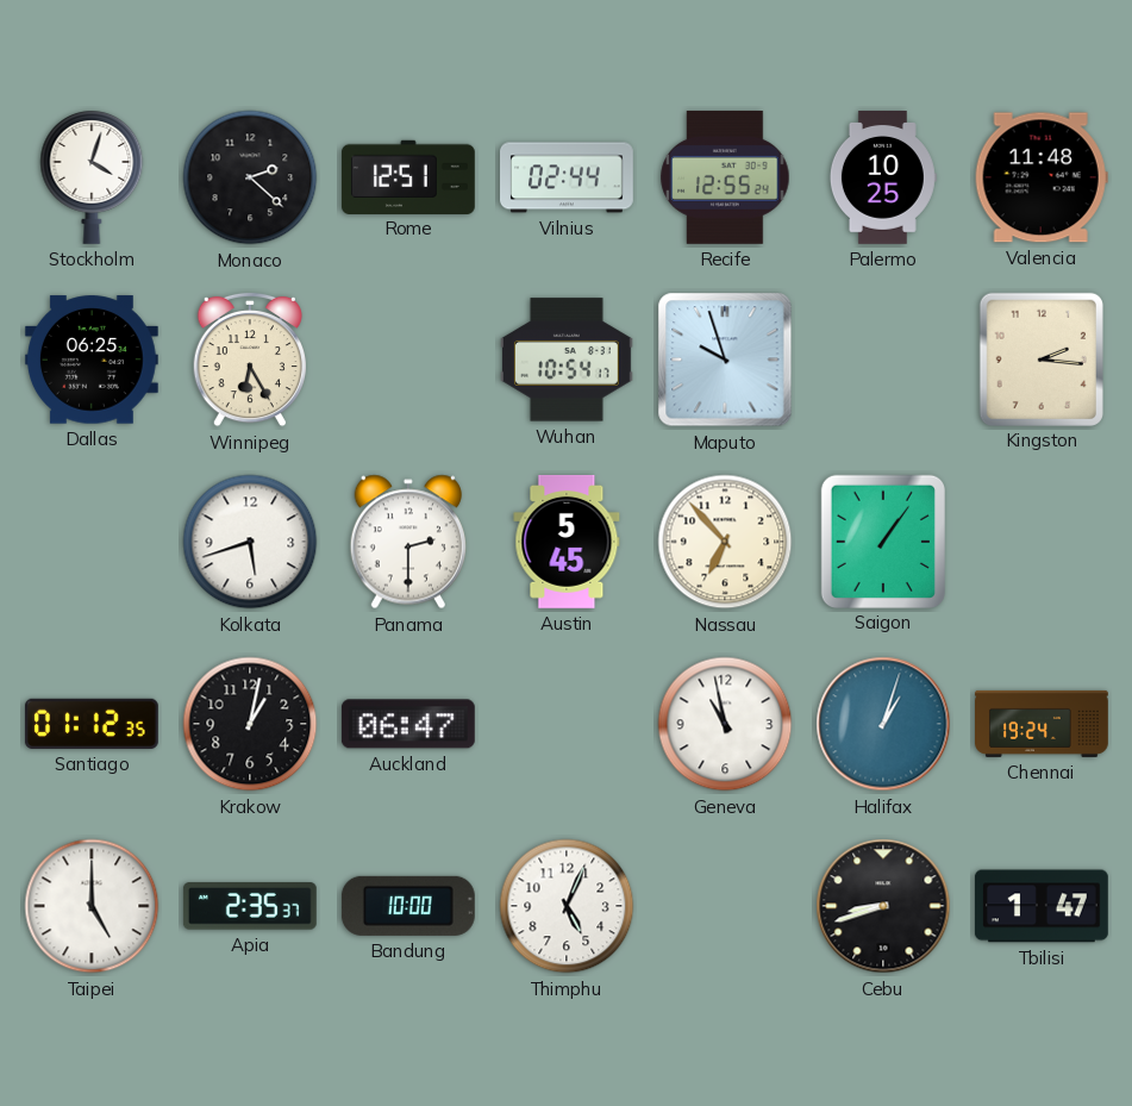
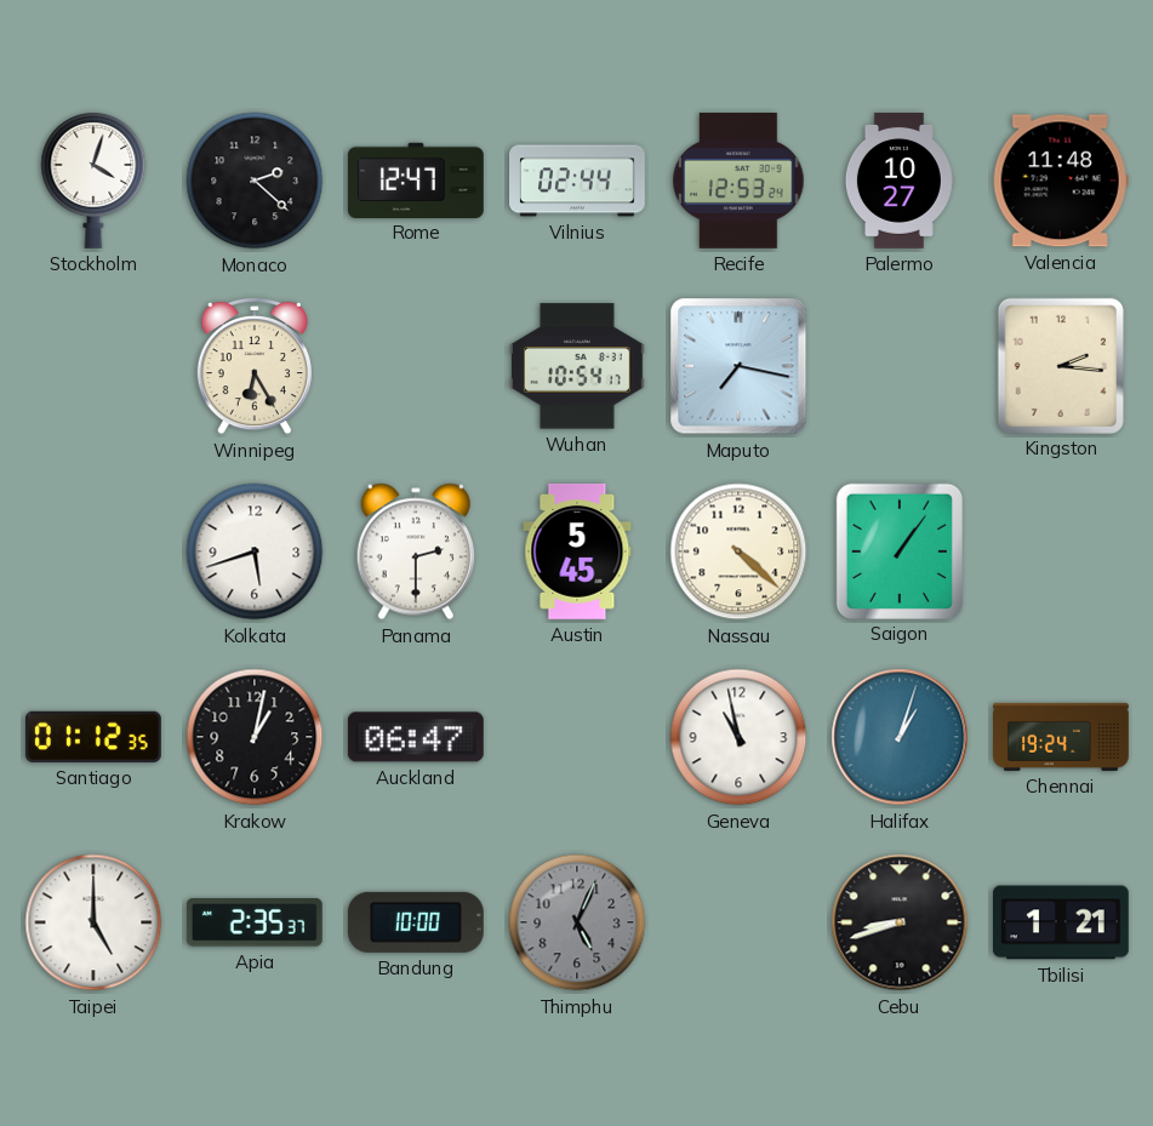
Rome: 12:51 -> 12:47 (416, 179)
Recife: 12:55 -> 12:53 (738, 181)
Palermo: 10:25 -> 10:27 (900, 182)
Dallas: 06:25 -> none (92, 360)
Maputo: 9:57 -> 7:17 (738, 366)
Nassau: 6:53 -> 4:22 (738, 551)
Thimphu dial: white -> grey (577, 922)
Tbilisi: 1:47 -> 1:21 (1061, 922)
